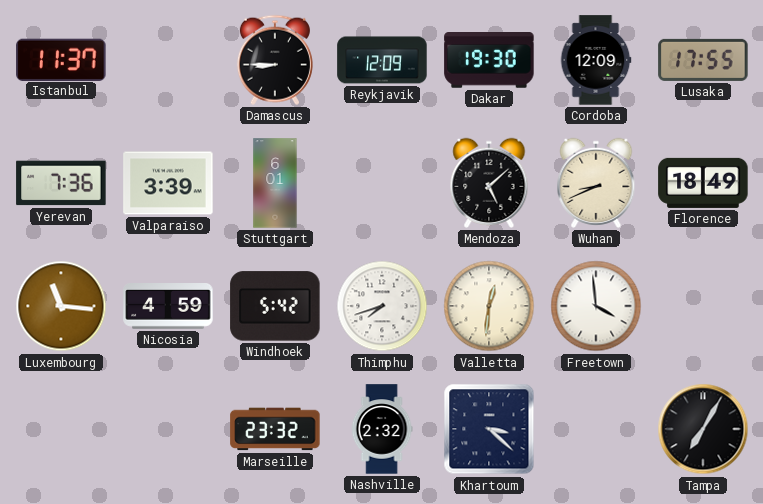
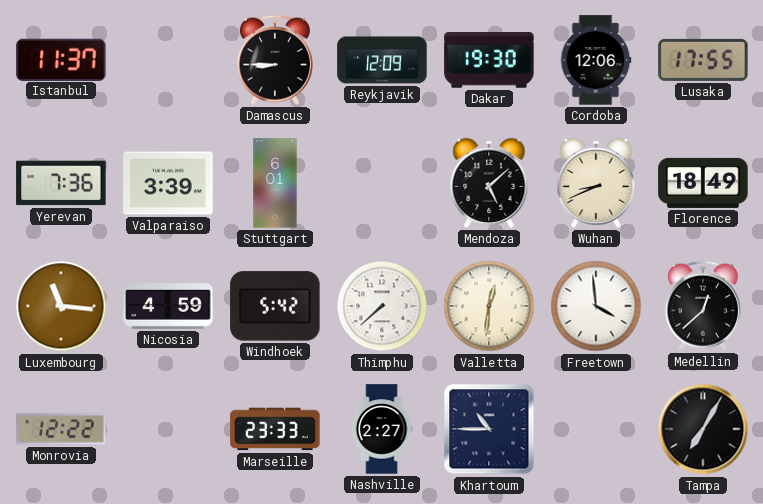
Cordoba: 12:09 -> 12:06 (596, 60)
Thimphu: 7:42 -> 7:38 (382, 306)
Medellin: none -> 12:38 (703, 306)
Monrovia: none -> 12:22 (61, 429)
Marseille: 23:32 -> 23:33 (275, 429)
Nashville: 2:32 -> 2:27 (382, 429)
Khartoum: 3:22 -> 10:45 (489, 429)
